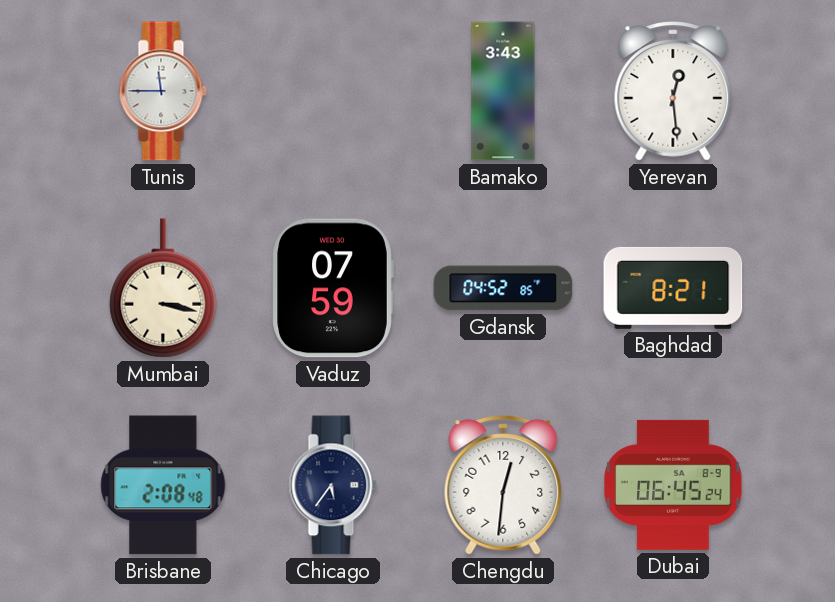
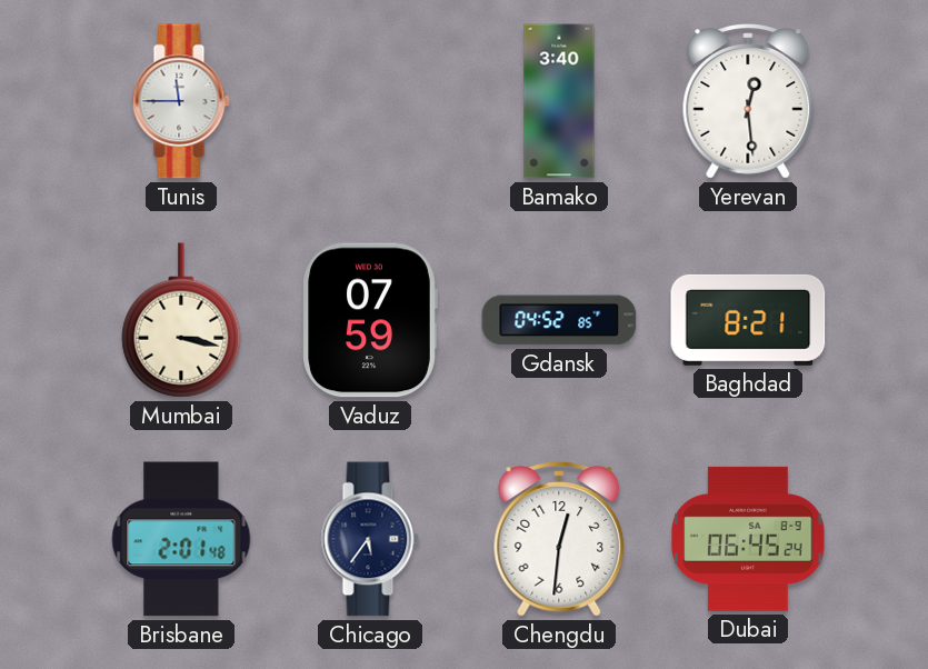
Bamako: 3:43 -> 3:40 (559, 101)
Brisbane: 2:08 -> 2:01 (181, 539)
